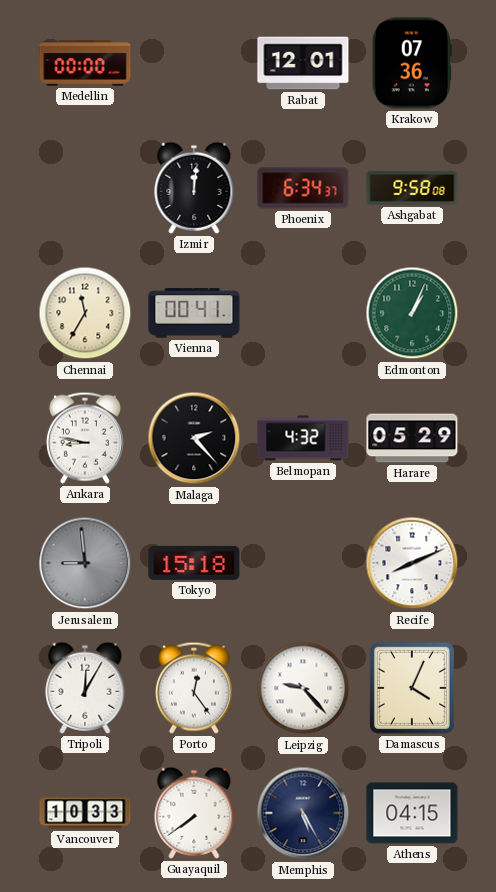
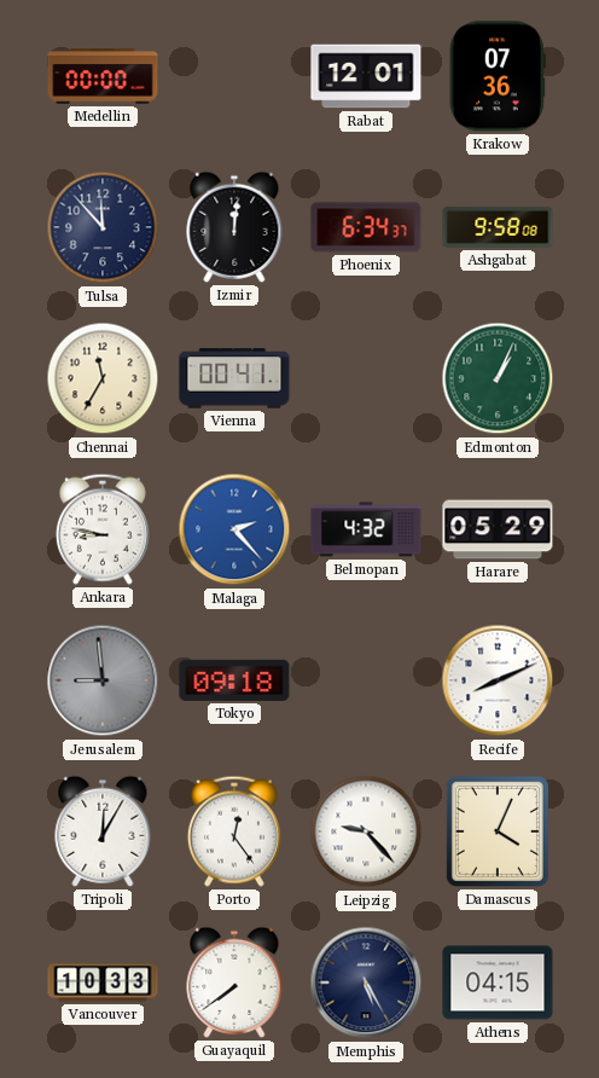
Tulsa: none -> 11:53 (103, 227)
Malaga dial: black -> blue (234, 529)
Tokyo: 15:18 -> 09:18 (234, 680)
